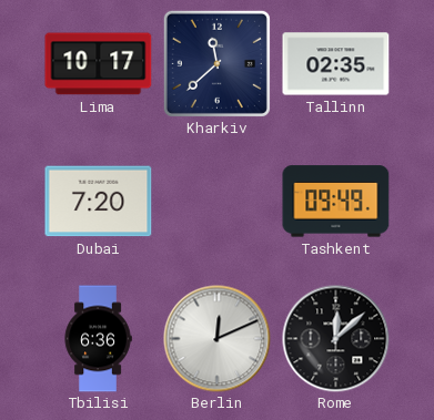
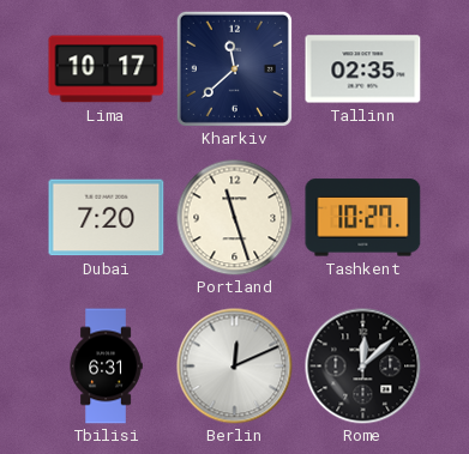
Portland: none -> 11:27 (234, 217)
Tashkent: 09:49 -> 10:27 (363, 218)
Tbilisi: 6:36 -> 6:31 (106, 367)
